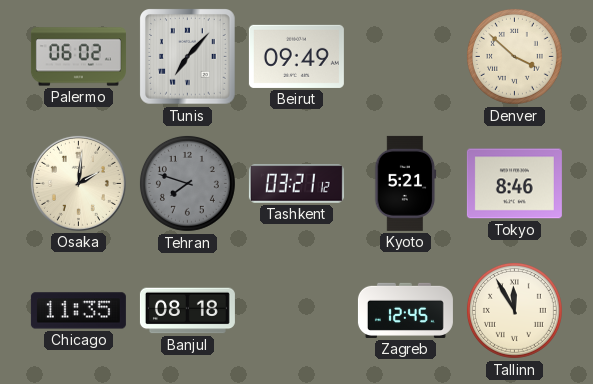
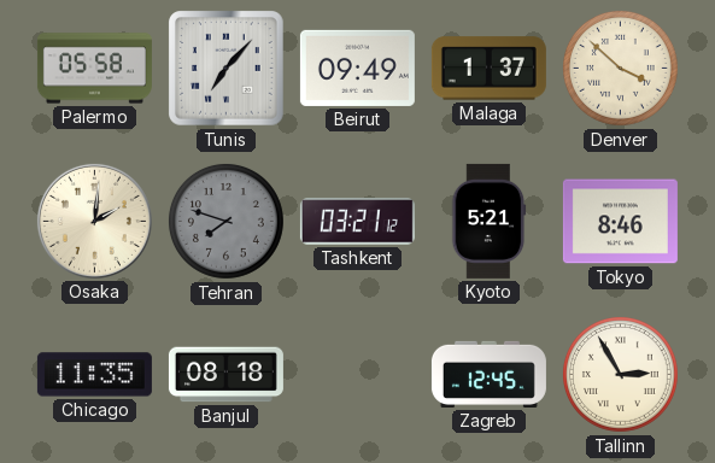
Palermo: 06:02 -> 05:58 (94, 69)
Malaga: none -> 1:37 (488, 69)
Tallinn: 11:55 -> 2:55 (620, 374)
